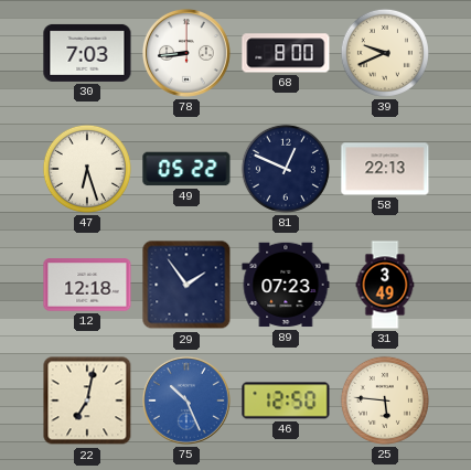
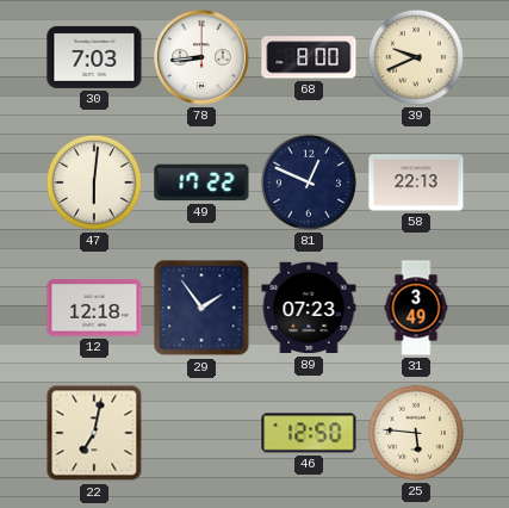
47: 6:27 -> 6:01 (94, 182)
49: 05:22 -> 17:22 (201, 182)
75: 10:26 -> none (186, 400)
